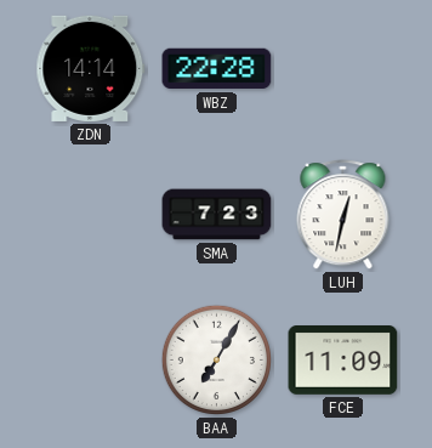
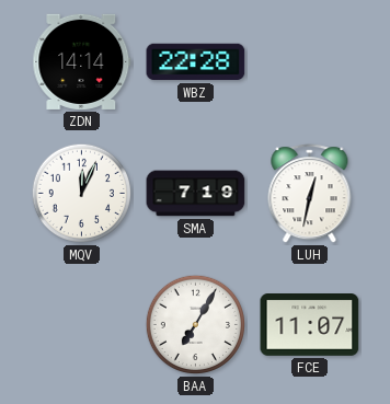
MQV: none -> 12:04 (82, 194)
SMA: 7:23 -> 7:19 (196, 194)
FCE: 11:09 -> 11:07 (310, 325)
